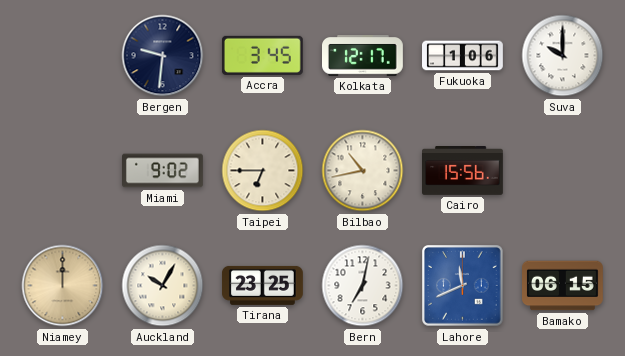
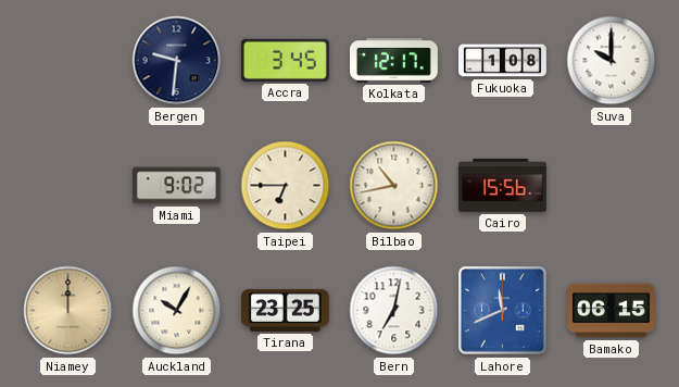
Fukuoka: 1:06 -> 1:08 (503, 61)
